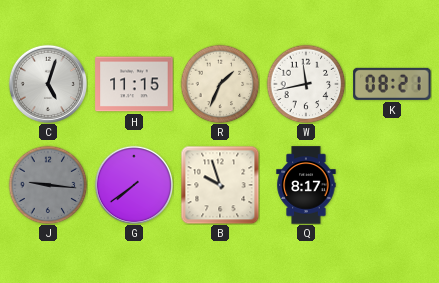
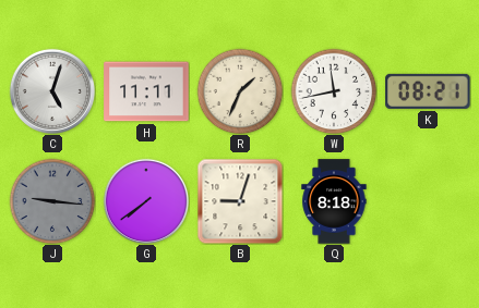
H: 11:15 -> 11:11 (146, 91)
B: 9:57 -> 9:03 (240, 201)
Q: 8:17 -> 8:18 (334, 201)
